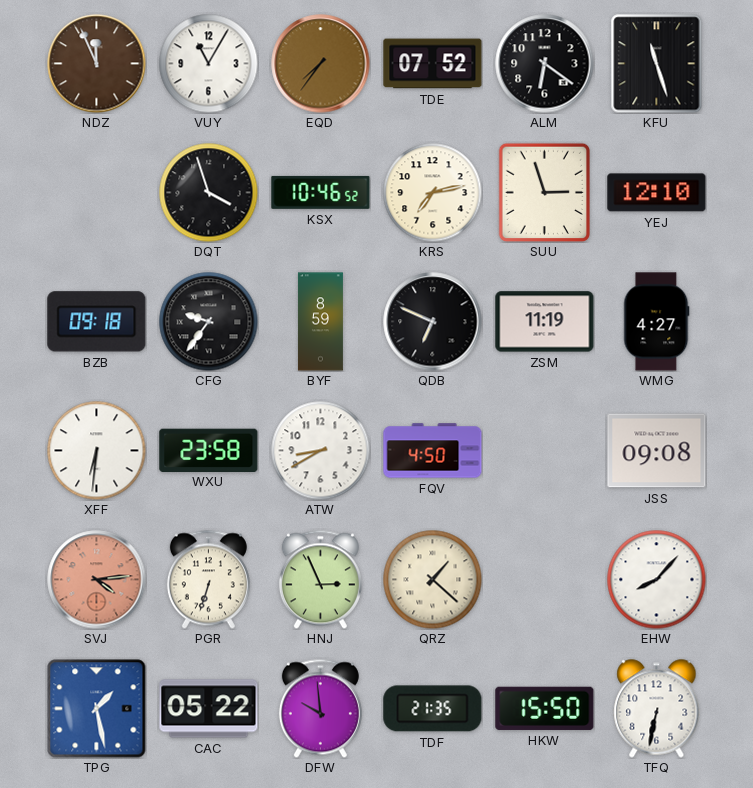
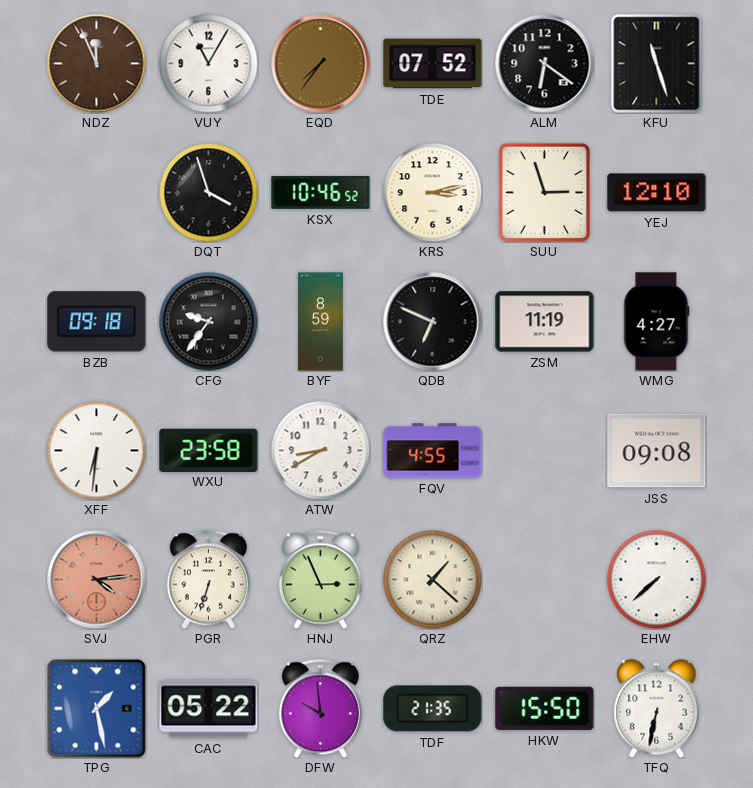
KRS: 7:13 -> 3:13 (433, 193)
FQV: 4:50 -> 4:55 (433, 451)
EHW: 8:07 -> 7:38 (657, 580)
